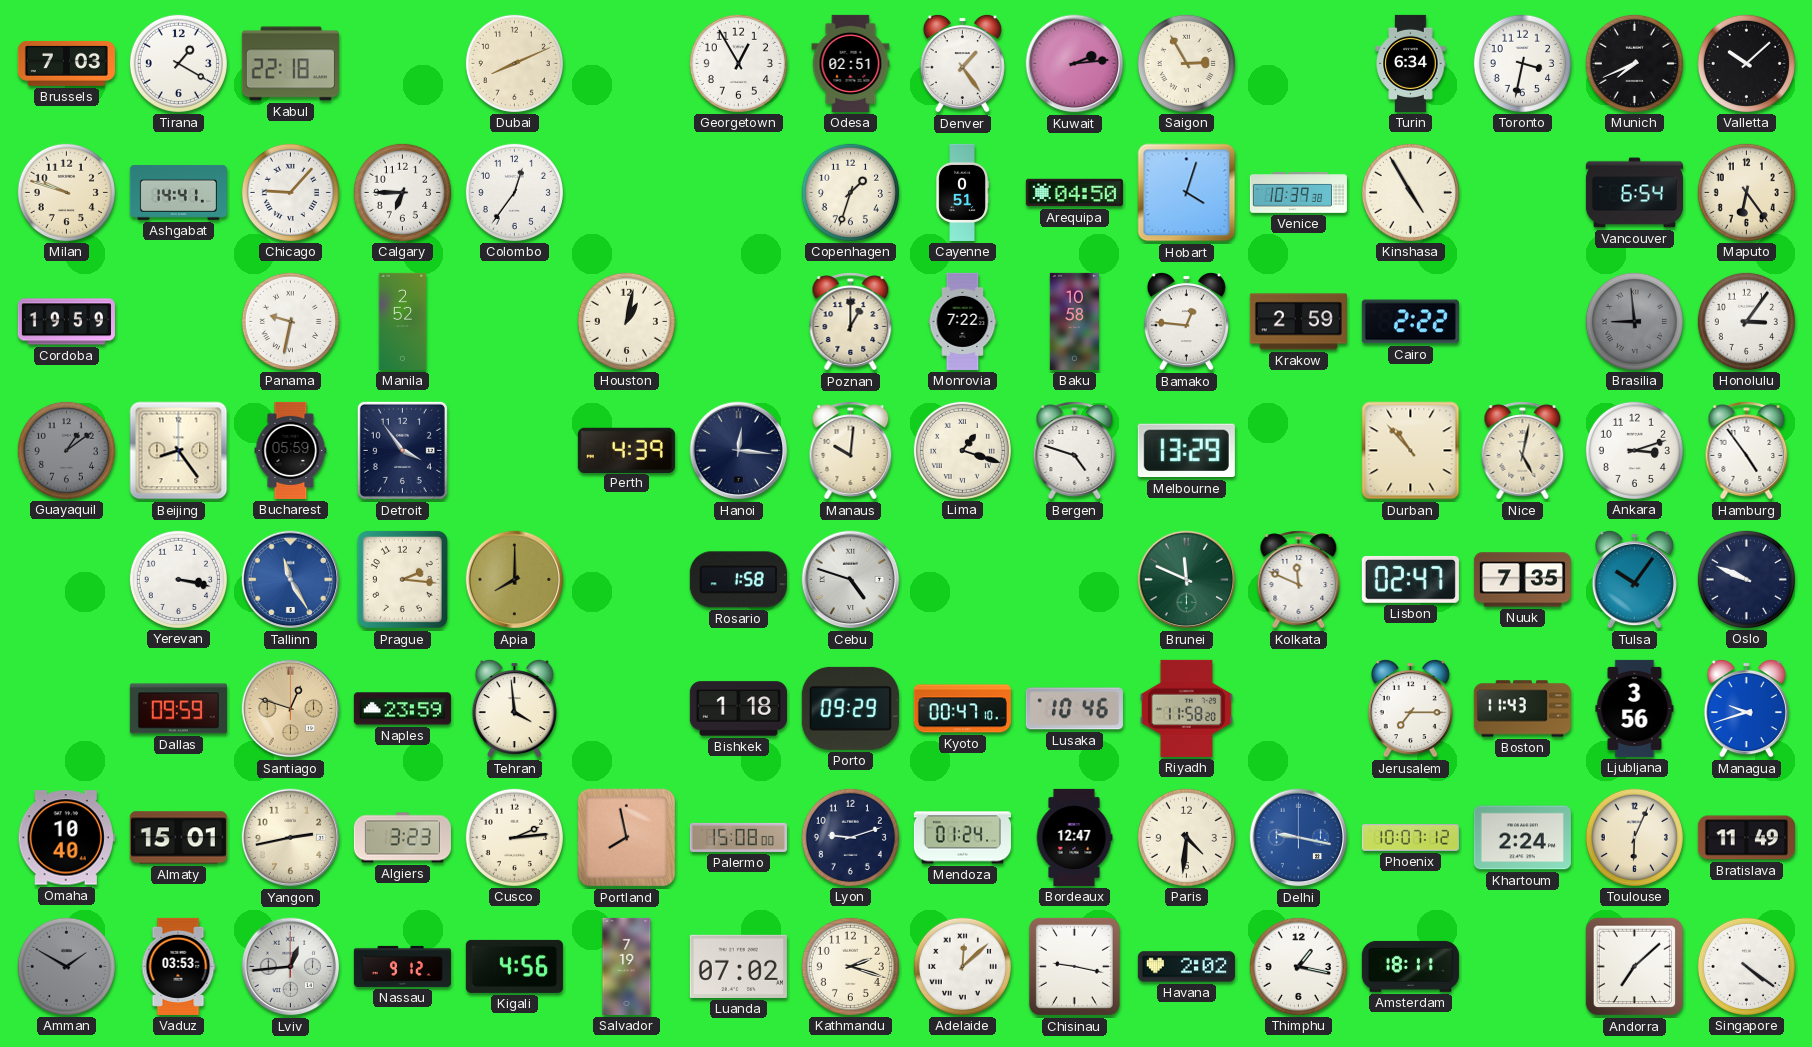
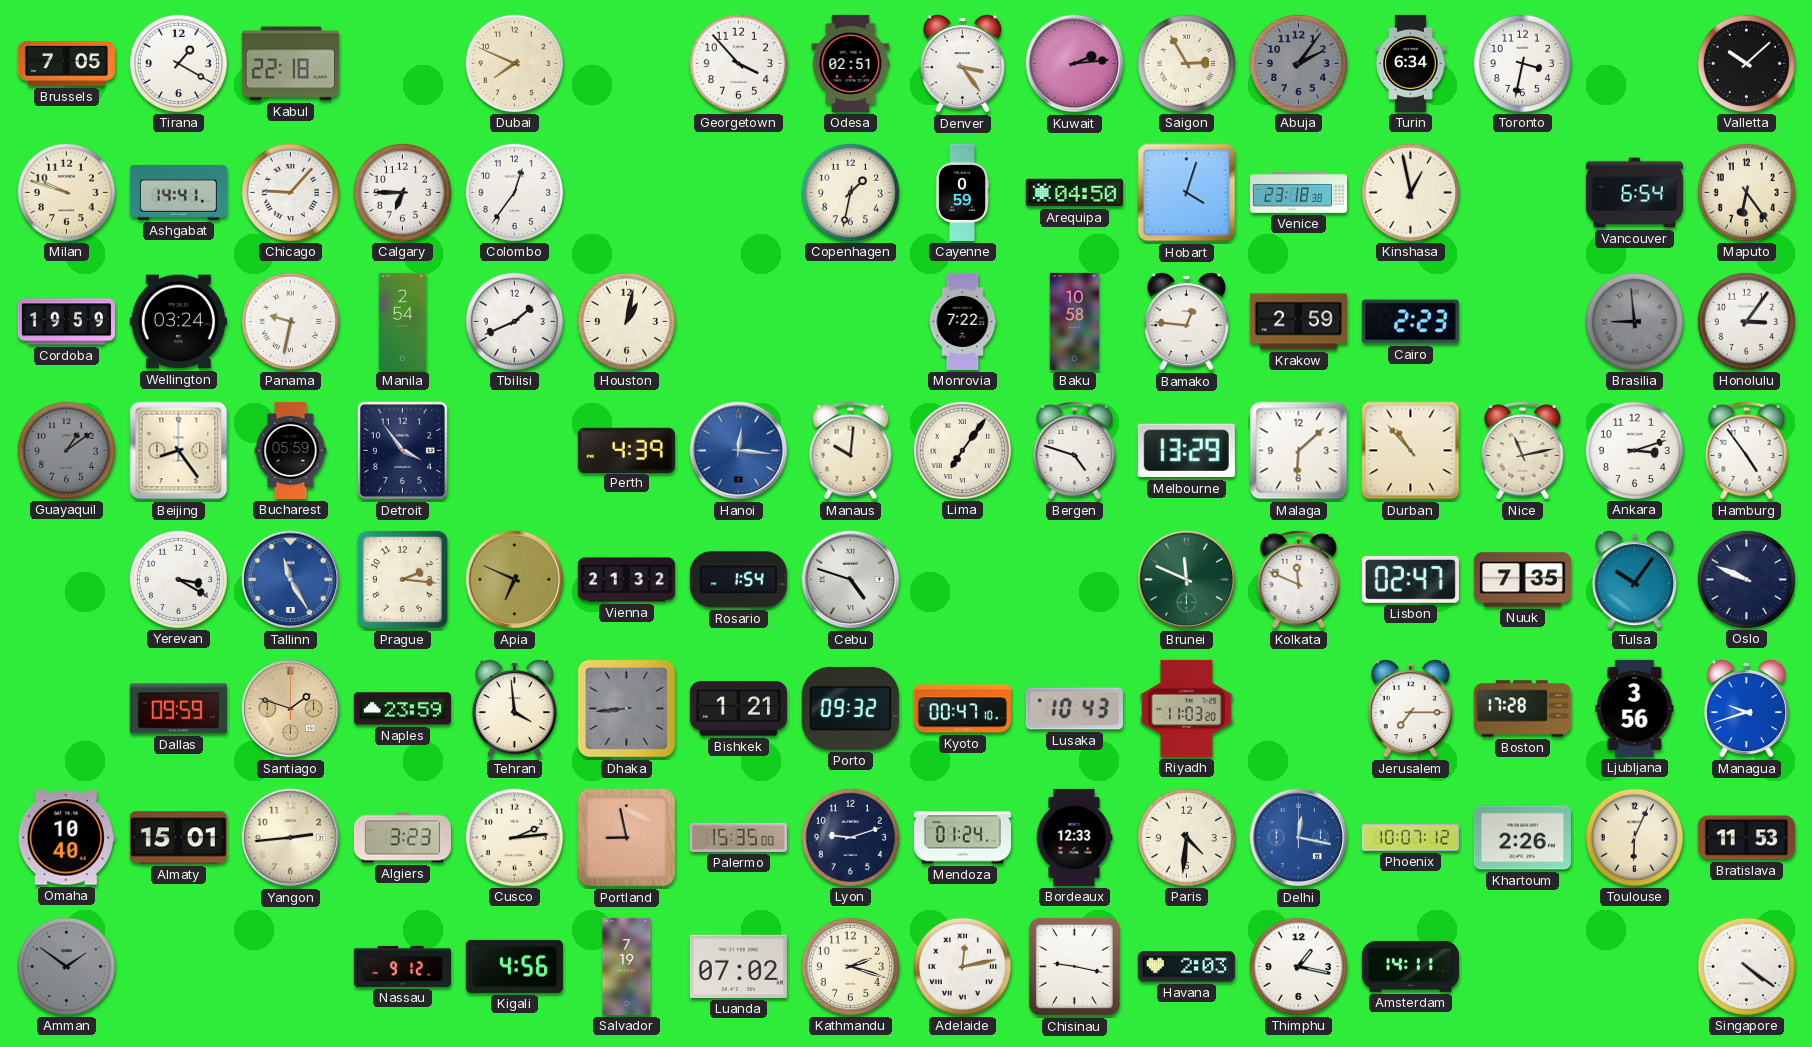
Brussels: 7:03 -> 7:05 (66, 63)
Dubai: 8:11 -> 7:49 (514, 63)
Georgetown: 12:55 -> 3:53 (738, 63)
Denver: 1:24 -> 3:24 (962, 63)
Abuja: none -> 2:06 (1298, 63)
Munich: 7:41 -> none (1634, 63)
Copenhagen: 1:33 -> 1:32 (850, 192)
Cayenne: 0:51 -> 0:59 (962, 192)
Venice: 10:39 -> 23:18 (1298, 193)
Kinshasa: 4:55 -> 12:58 (1410, 192)
Wellington: none -> 03:24 (178, 322)
Manila: 2:52 -> 2:54 (403, 321)
Tbilisi: none -> 1:41 (514, 321)
Poznan: 1:00 -> none (851, 322)
Cairo: 2:22 -> 2:23 (1410, 322)
Hanoi dial: navy -> blue (739, 451)
Lima: 1:18 -> 7:06 (962, 450)
Malaga: none -> 6:08 (1299, 451)
Nice: 5:02 -> 11:13 (1523, 451)
Yerevan: 3:17 -> 3:20 (178, 579)
Apia: 8:00 -> 6:49 (515, 580)
Vienna: none -> 21:32 (626, 580)
Rosario: 1:58 -> 1:54 (738, 580)
Santiago: 12:48 -> 1:48 (291, 709)
Dhaka: none -> 8:44 (627, 709)
Bishkek: 1:18 -> 1:21 (738, 709)
Porto: 09:29 -> 09:32 (850, 708)
Lusaka: 10:46 -> 10:43 (1074, 709)
Riyadh: 11:58 -> 11:03 (1186, 708)
Boston: 11:43 -> 17:28 (1522, 709)
Yangon: 2:43 -> 2:44 (291, 838)
Portland: 7:58 -> 8:58 (627, 838)
Palermo: 15:08 -> 15:35 (738, 837)
Bordeaux: 12:47 -> 12:33 (1074, 837)
Delhi: 9:17 -> 12:17 (1299, 838)
Khartoum: 2:24 -> 2:26 (1522, 838)
Bratislava: 11:49 -> 11:53 (1746, 838)
Amman: 1:50 -> 1:51 (66, 966)
Vaduz: 03:53 -> none (178, 966)
Lviv: 12:44 -> none (291, 967)
Adelaide: 12:08 -> 12:13 (962, 966)
Havana: 2:02 -> 2:03 (1186, 967)
Amsterdam: 18:11 -> 14:11 (1410, 966)
Andorra: 7:08 -> none (1635, 967)
